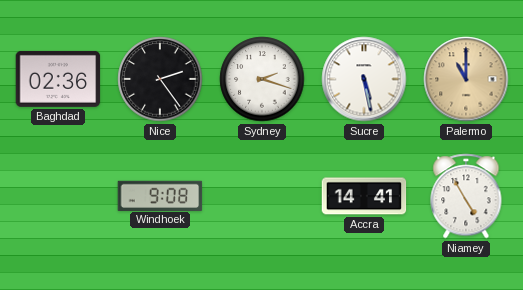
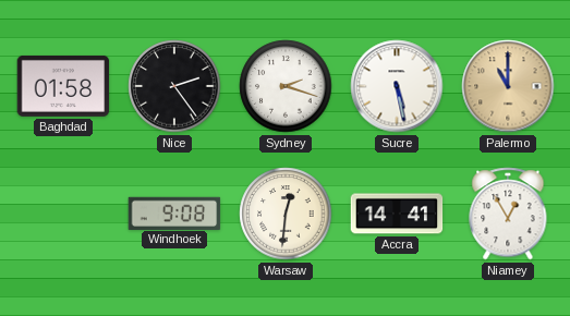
Baghdad: 02:36 -> 01:58 (63, 86)
Warsaw: none -> 12:31 (286, 214)
Niamey: 4:55 -> 12:55 (508, 214)
